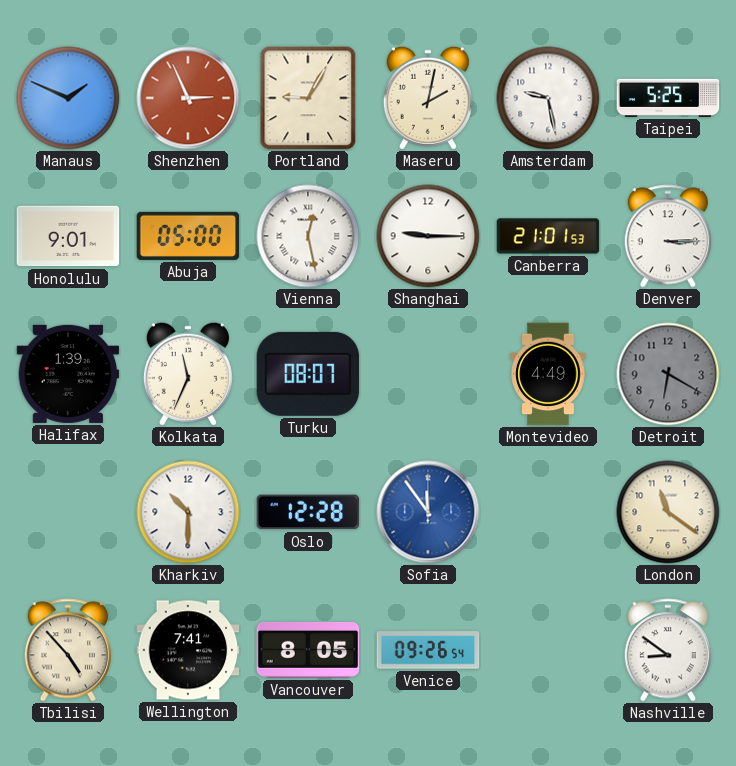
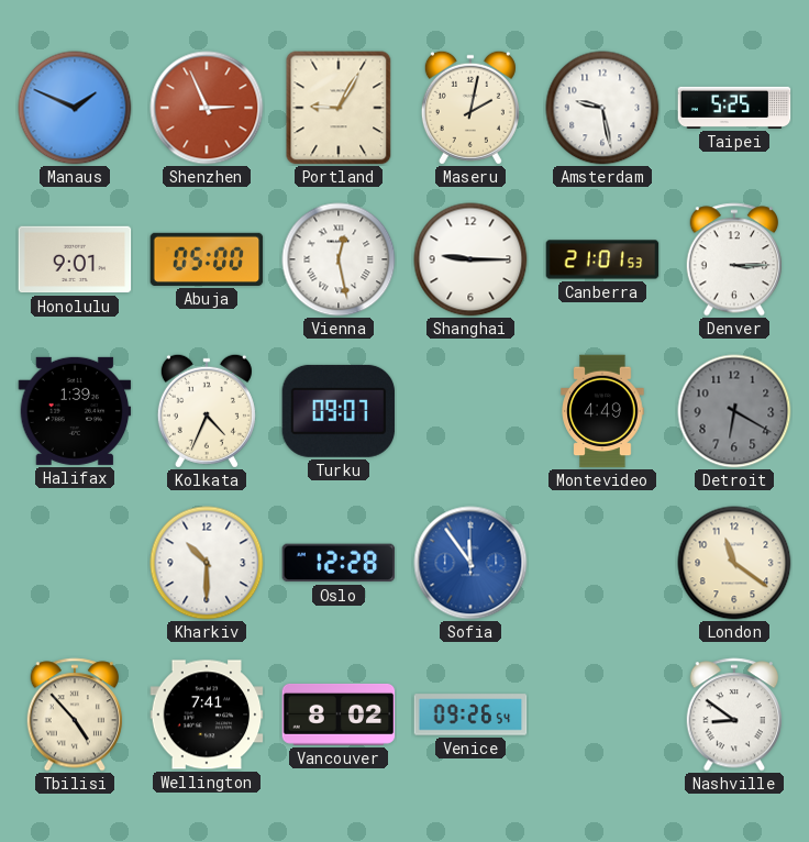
Kolkata: 11:34 -> 4:34 (207, 411)
Turku: 08:07 -> 09:07 (339, 411)
Vancouver: 8:05 -> 8:02 (339, 714)
